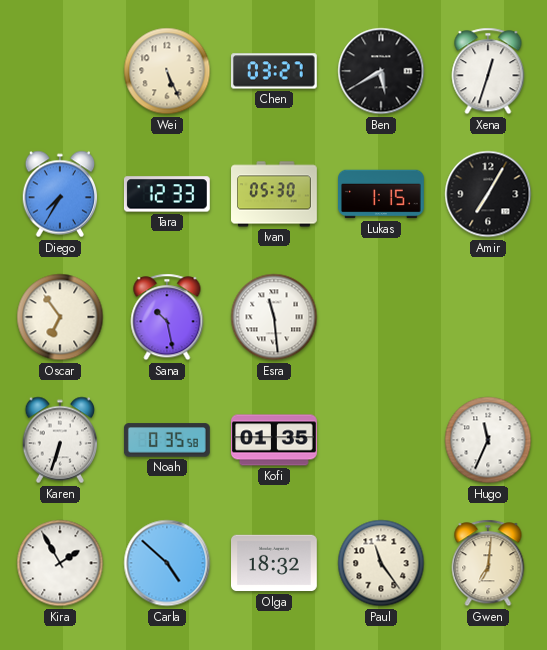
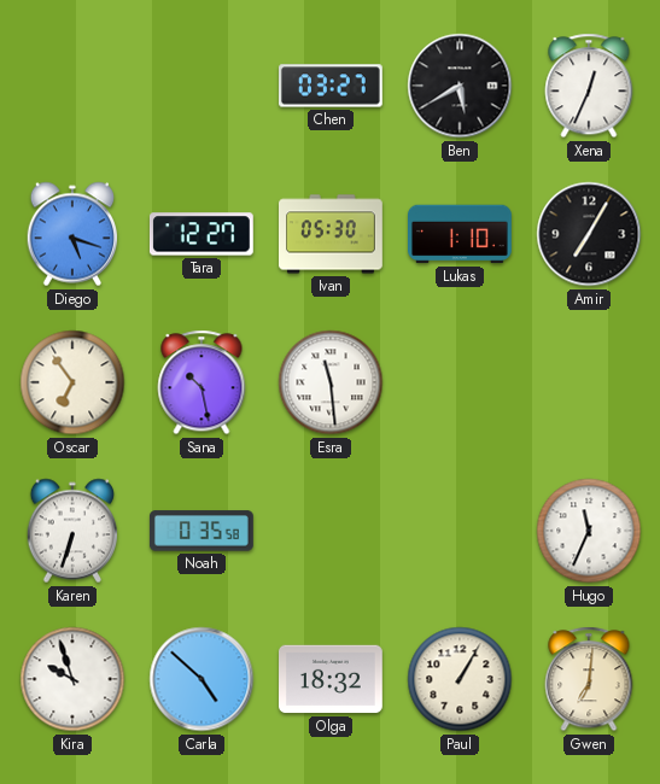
Wei: 5:26 -> none (167, 71)
Xena: 12:33 -> 12:34 (589, 86)
Diego: 7:35 -> 5:18 (72, 234)
Tara: 12:33 -> 12:27 (201, 234)
Lukas: 1:15 -> 1:10 (461, 234)
Kofi: 01:35 -> none (275, 440)
Kira: 1:55 -> 9:57 (72, 679)
Paul: 11:24 -> 1:05 (460, 679)
